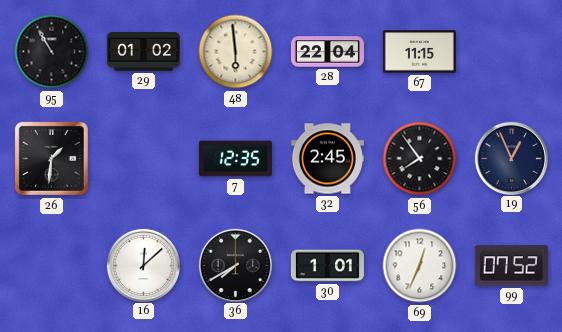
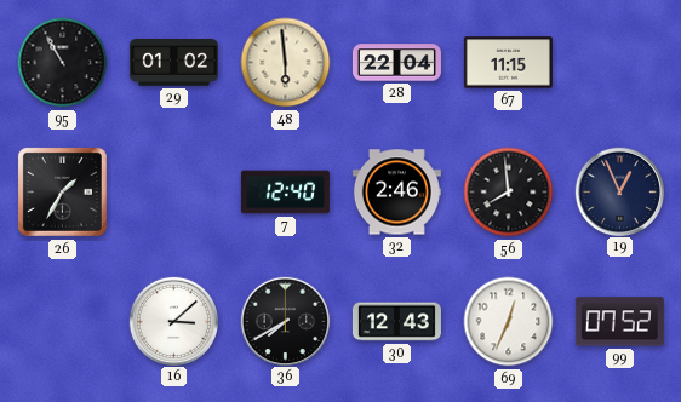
26: 1:31 -> 1:35 (62, 191)
7: 12:35 -> 12:40 (285, 193)
32: 2:45 -> 2:46 (396, 193)
56: 7:54 -> 7:59 (509, 193)
16: 12:08 -> 3:08 (173, 321)
30: 1:01 -> 12:43 (396, 322)
